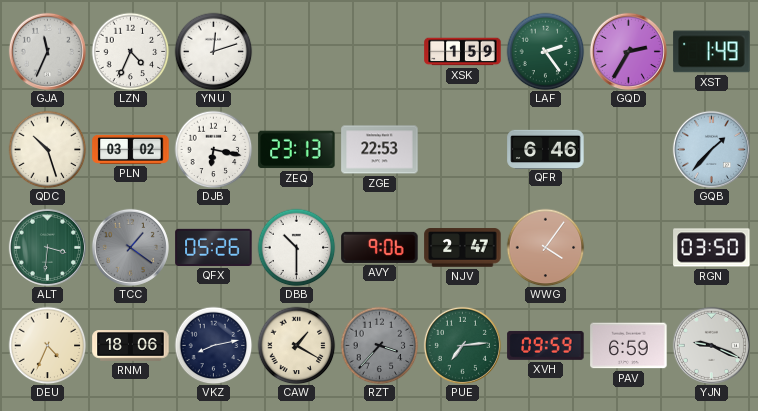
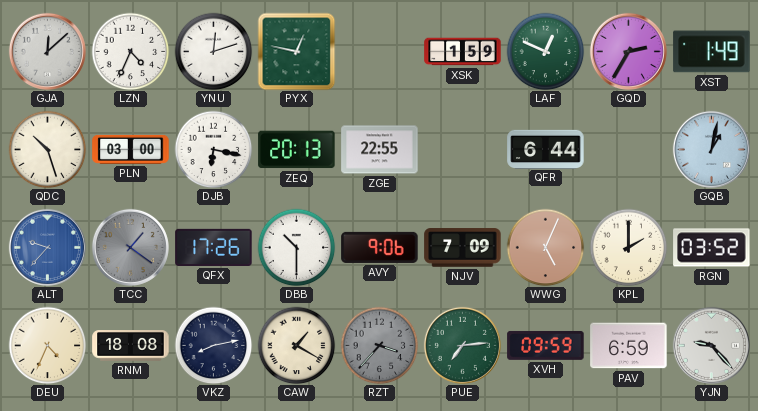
GJA: 11:34 -> 12:08 (47, 51)
PYX: none -> 12:47 (296, 51)
LAF: 2:24 -> 12:49 (545, 51)
PLN: 03:02 -> 03:00 (131, 149)
ZEQ: 23:13 -> 20:13 (297, 150)
ZGE: 22:53 -> 22:55 (380, 150)
QFR: 6:46 -> 6:44 (546, 149)
GQB: 1:37 -> 1:02 (711, 149)
ALT: 3:31 -> 9:37 (47, 247)
ALT dial: green -> blue (47, 247)
QFX: 05:26 -> 17:26 (214, 247)
NJV: 2:47 -> 7:09 (463, 248)
WWG: 4:06 -> 5:04 (545, 247)
KPL: none -> 2:00 (628, 247)
RGN: 03:50 -> 03:52 (712, 248)
RNM: 18:06 -> 18:08 (131, 346)
YJN: 9:19 -> 9:23 (711, 345)
